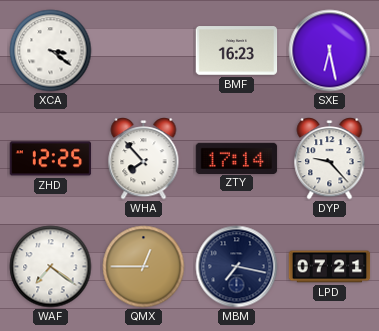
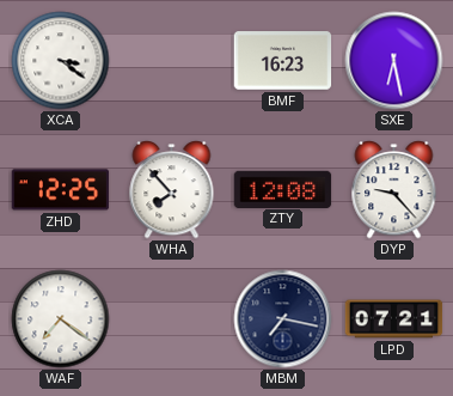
ZTY: 17:14 -> 12:08 (283, 189)
QMX: 12:45 -> none (144, 267)
